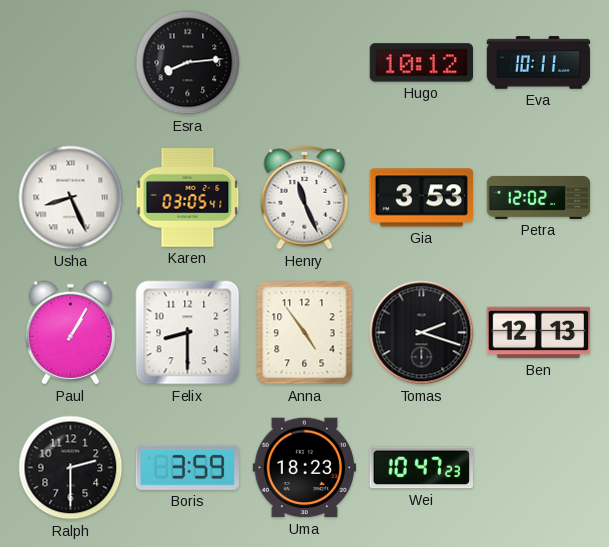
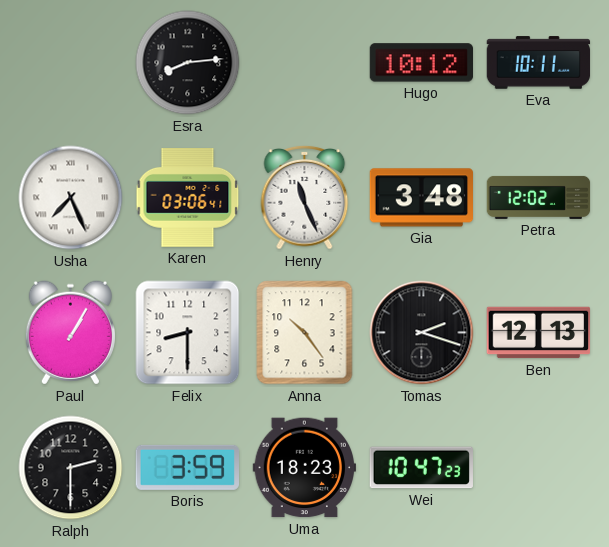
Usha: 8:26 -> 7:26 (71, 198)
Karen: 03:05 -> 03:06 (188, 198)
Gia: 3:53 -> 3:48 (422, 198)
Anna: 4:54 -> 10:24 (305, 333)
